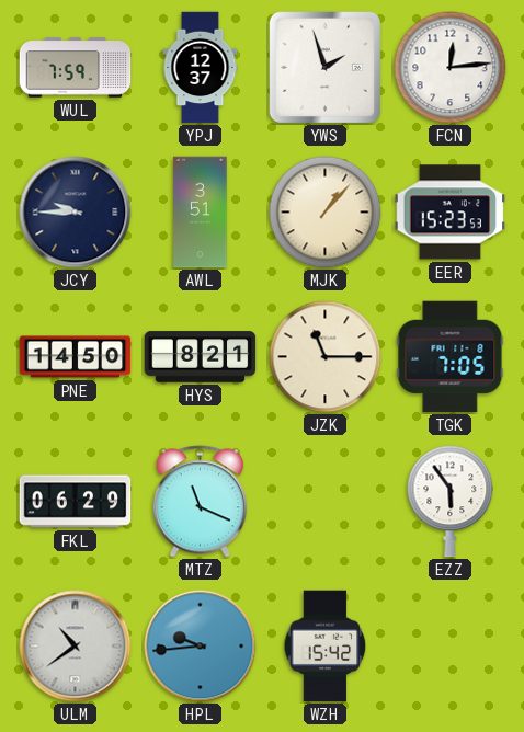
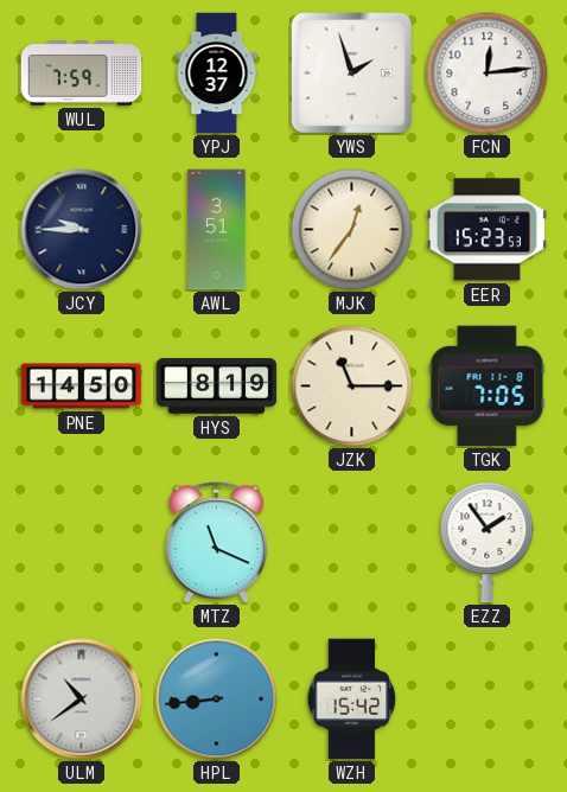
MJK: 1:07 -> 12:36 (352, 230)
HYS: 8:21 -> 8:19 (217, 387)
FKL: 06:29 -> none (76, 502)
EZZ: 5:54 -> 1:54 (488, 543)
HPL: 9:44 -> 8:44 (217, 700)
